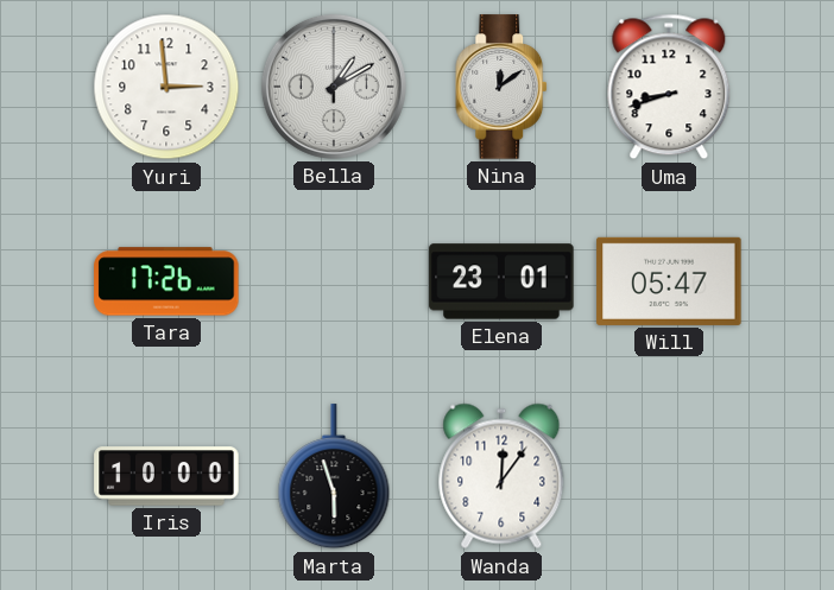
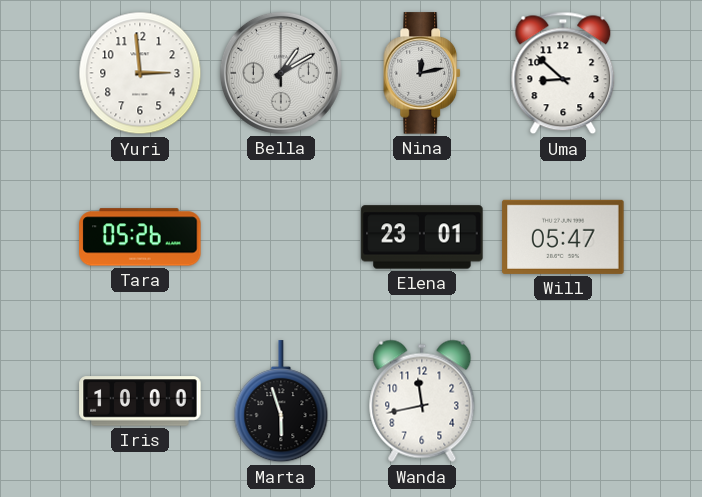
Nina: 12:09 -> 12:13 (423, 73)
Uma: 8:42 -> 8:52 (563, 73)
Tara: 17:26 -> 05:26 (140, 237)
Wanda: 12:06 -> 11:43 (422, 401)
